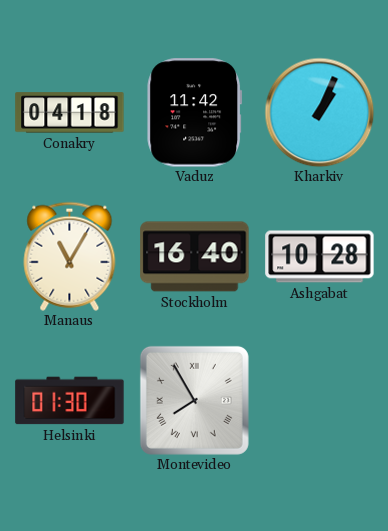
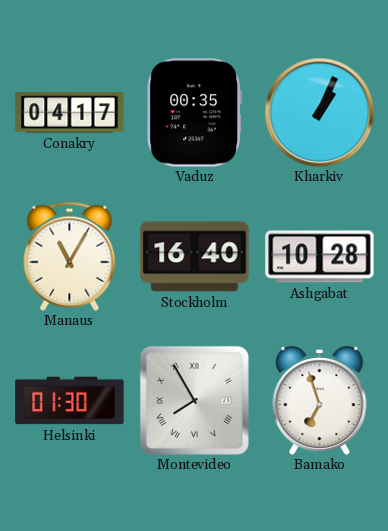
Conakry: 04:18 -> 04:17 (70, 113)
Vaduz: 11:42 -> 00:35 (195, 113)
Bamako: none -> 6:57 (320, 401)
